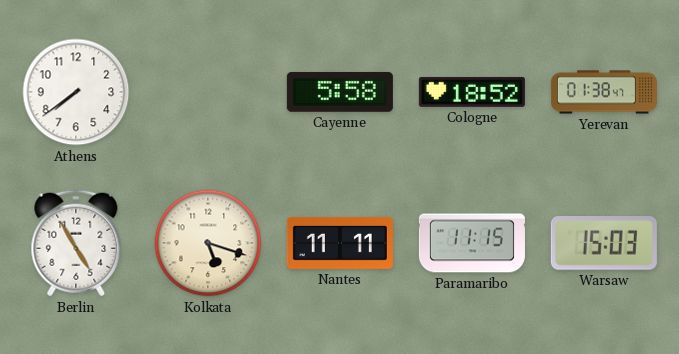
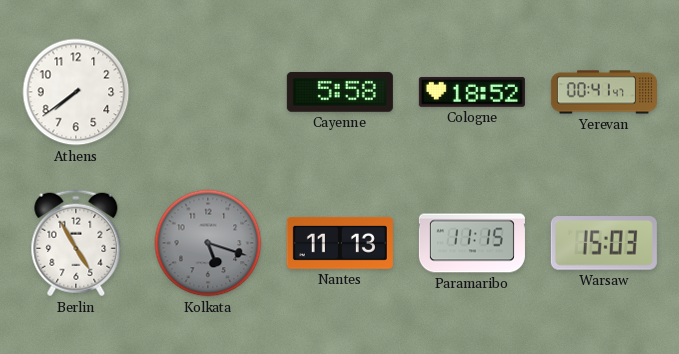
Yerevan: 01:38 -> 00:41 (604, 92)
Kolkata dial: cream -> grey (208, 243)
Nantes: 11:11 -> 11:13 (340, 243)
